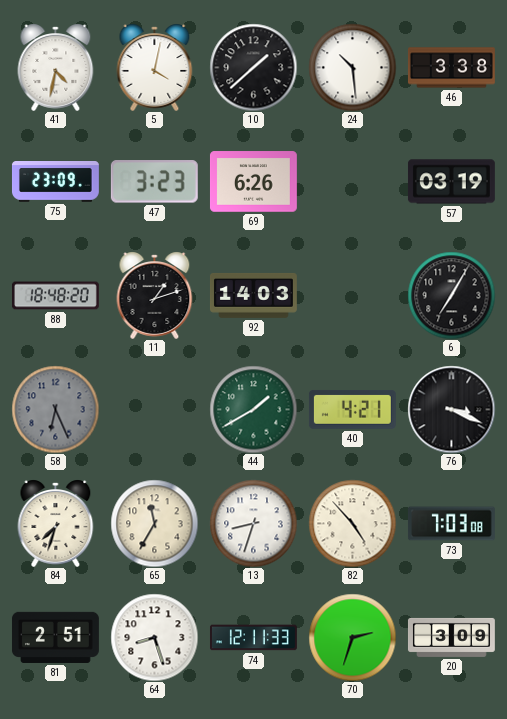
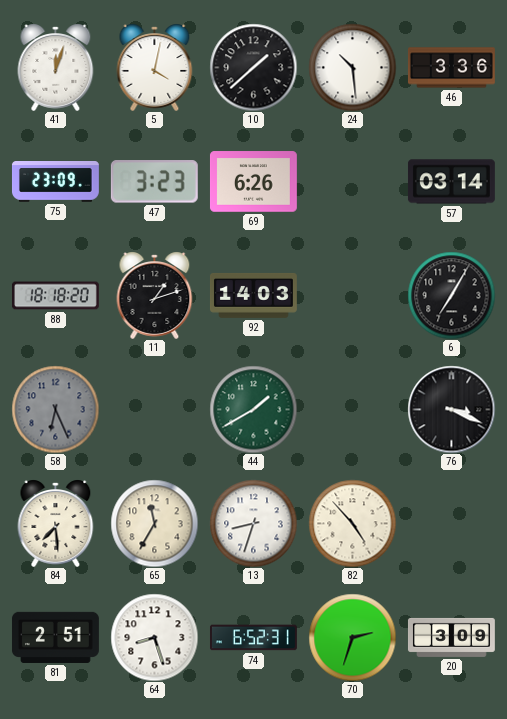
41: 4:32 -> 12:03 (56, 67)
46: 3:38 -> 3:36 (452, 68)
57: 03:19 -> 03:14 (451, 182)
88: 18:48 -> 18:18 (55, 296)
40: 4:21 -> none (352, 409)
84: 7:33 -> 7:29 (56, 523)
73: 7:03 -> none (451, 524)
74: 12:11 -> 6:52 (253, 638)
